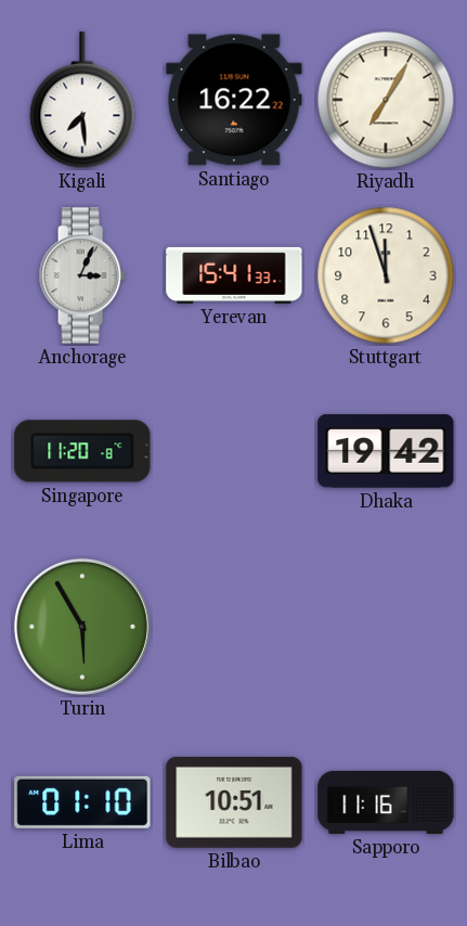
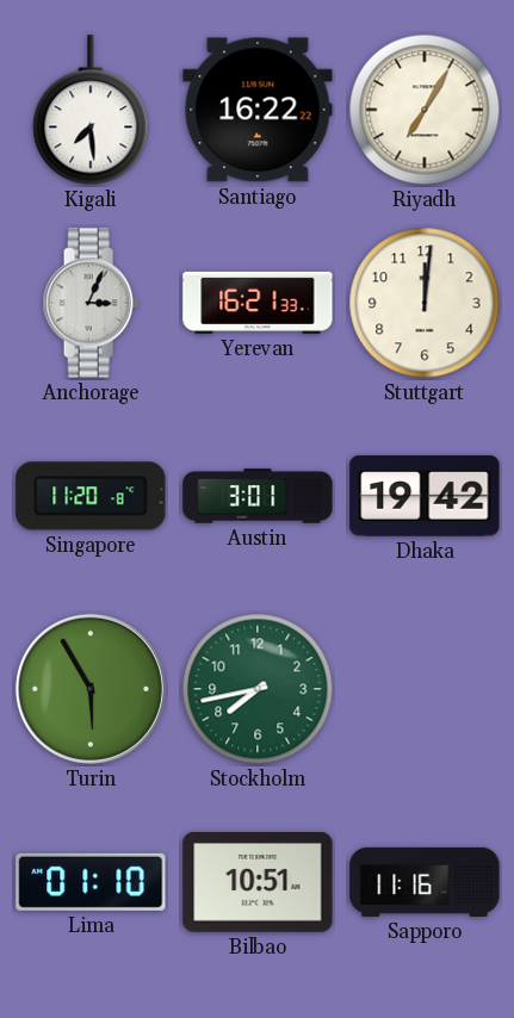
Yerevan: 15:41 -> 16:21 (258, 303)
Stuttgart: 11:57 -> 12:01 (425, 303)
Austin: none -> 3:01 (258, 496)
Stockholm: none -> 7:43 (258, 689)
